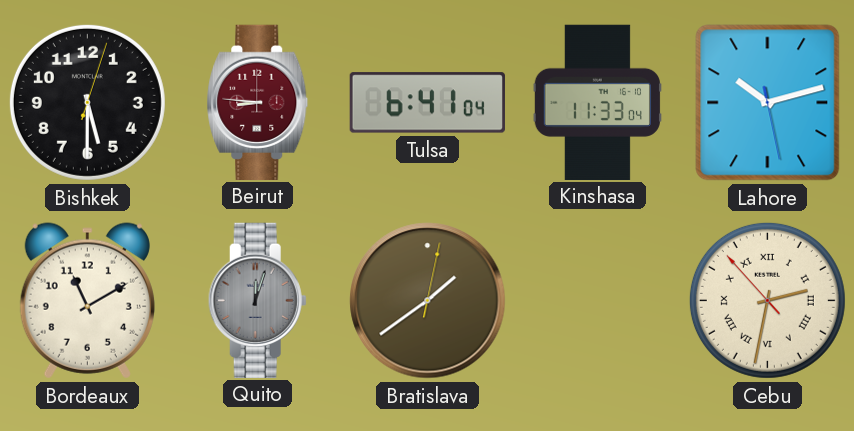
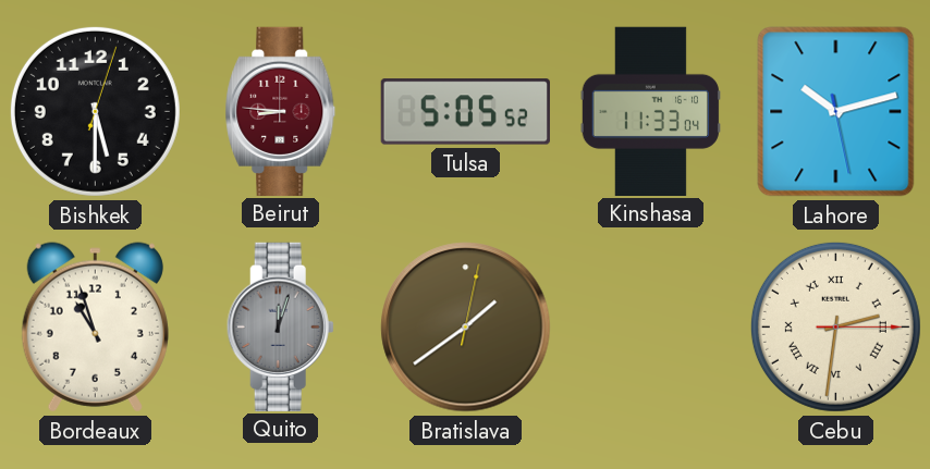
Tulsa: 6:41 -> 5:05 (465, 112)
Bordeaux: 11:10 -> 10:57 (95, 328)
Cebu: 2:31:53 -> 2:31:15 (835, 326)
